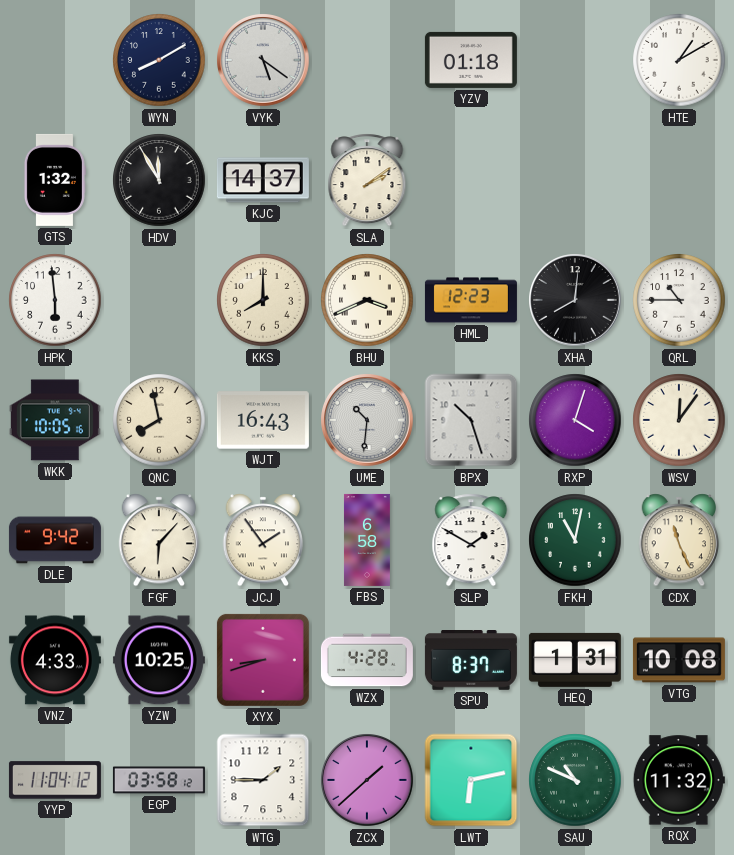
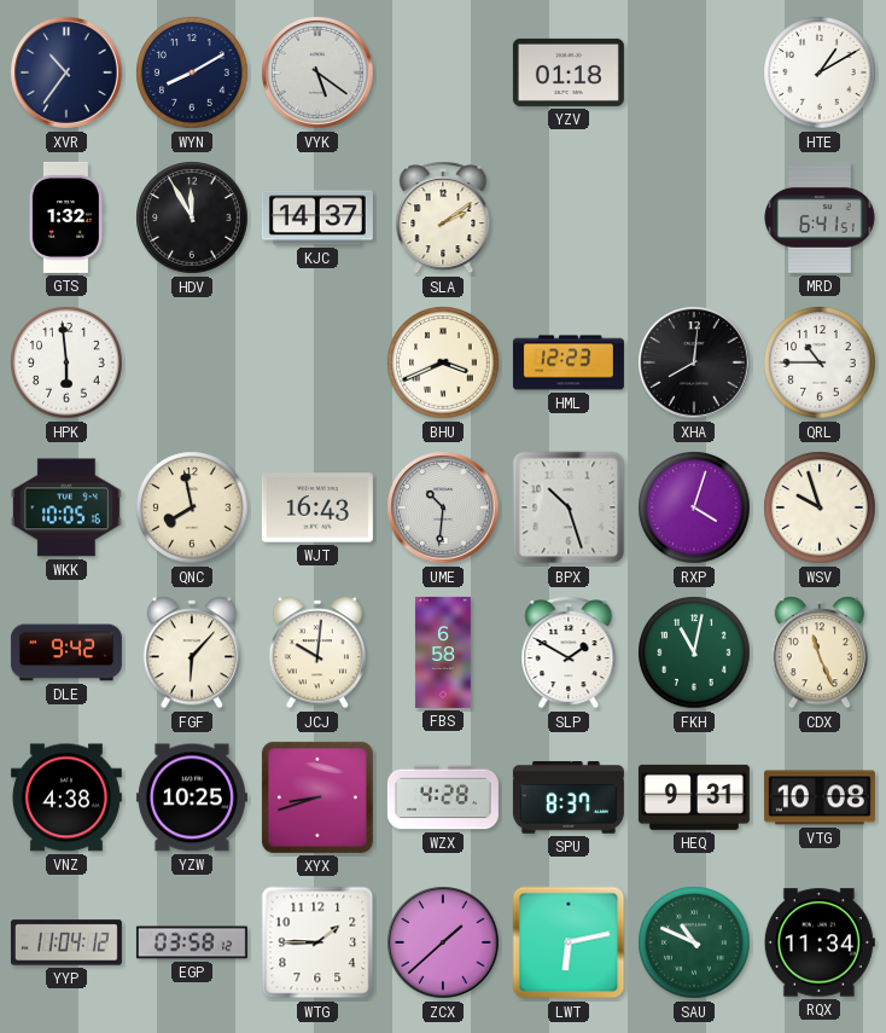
XVR: none -> 10:36 (66, 72)
MRD: none -> 6:41 (820, 217)
KKS: 8:00 -> none (263, 300)
WSV: 12:06 -> 9:57 (820, 507)
JCJ: 1:54 -> 10:01 (317, 652)
VNZ: 4:33 -> 4:38 (66, 797)
HEQ: 1:31 -> 9:31 (694, 797)
RQX: 11:32 -> 11:34 (820, 942)
